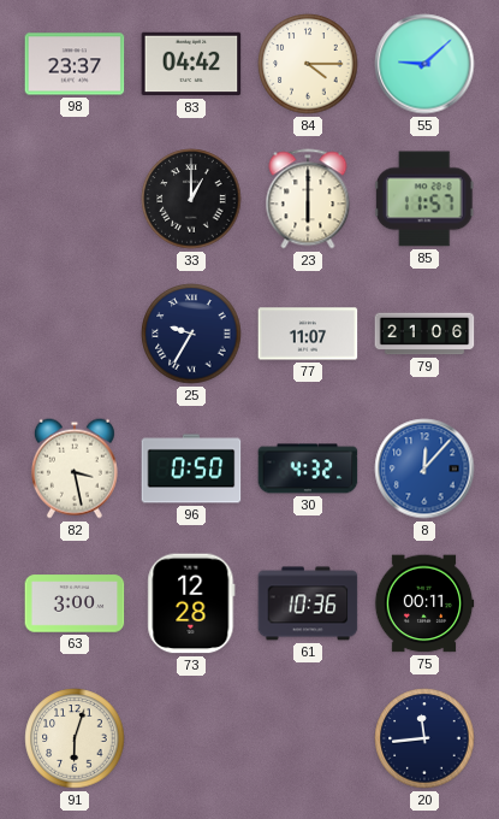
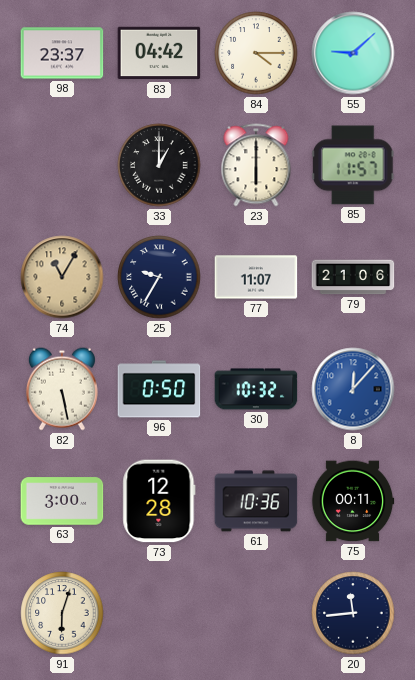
74: none -> 11:05 (62, 277)
82: 3:28 -> 5:28 (62, 389)
30: 4:32 -> 10:32 (256, 389)
